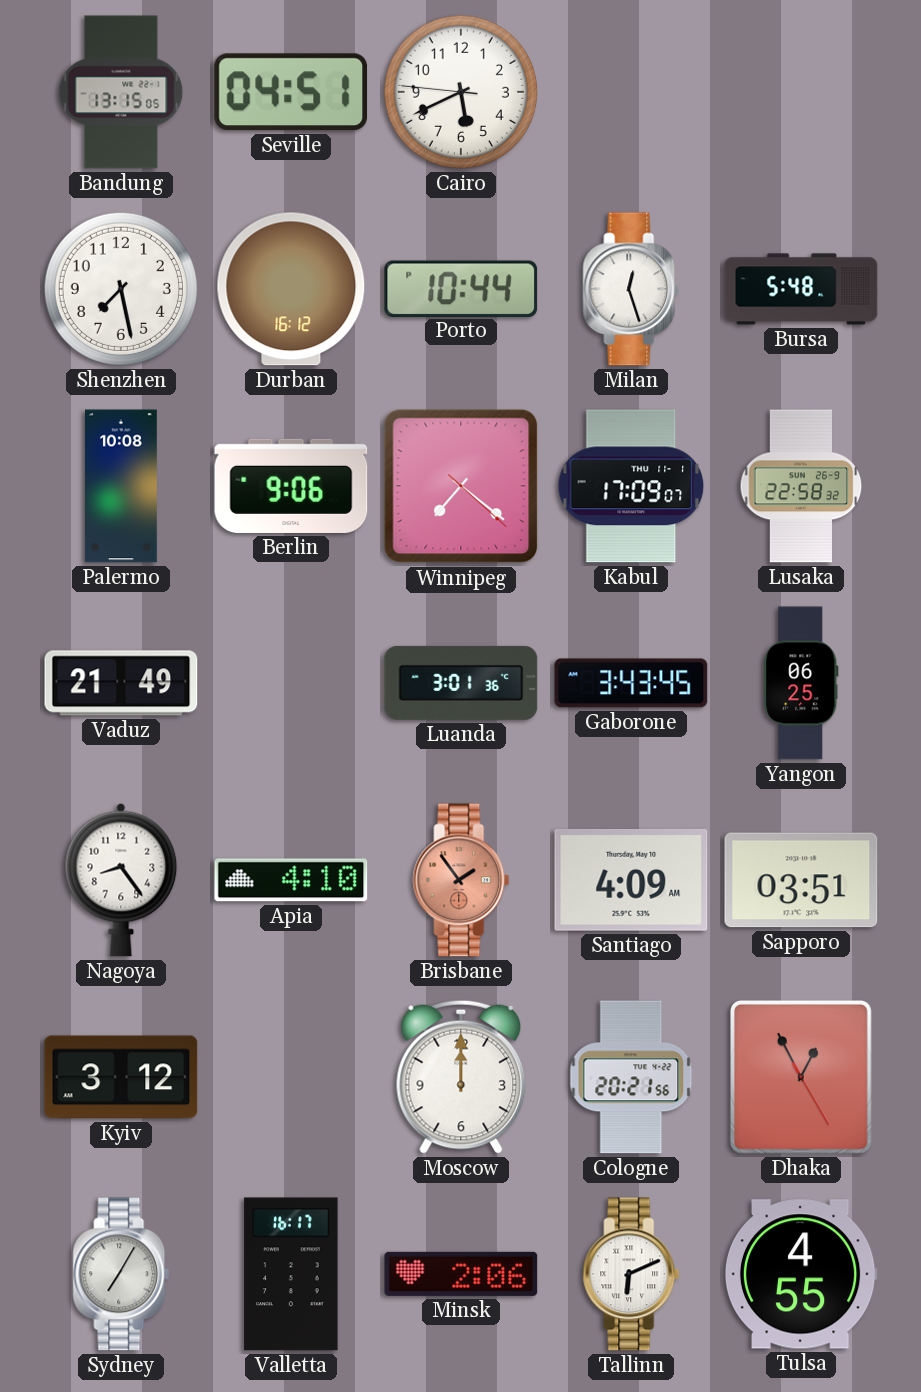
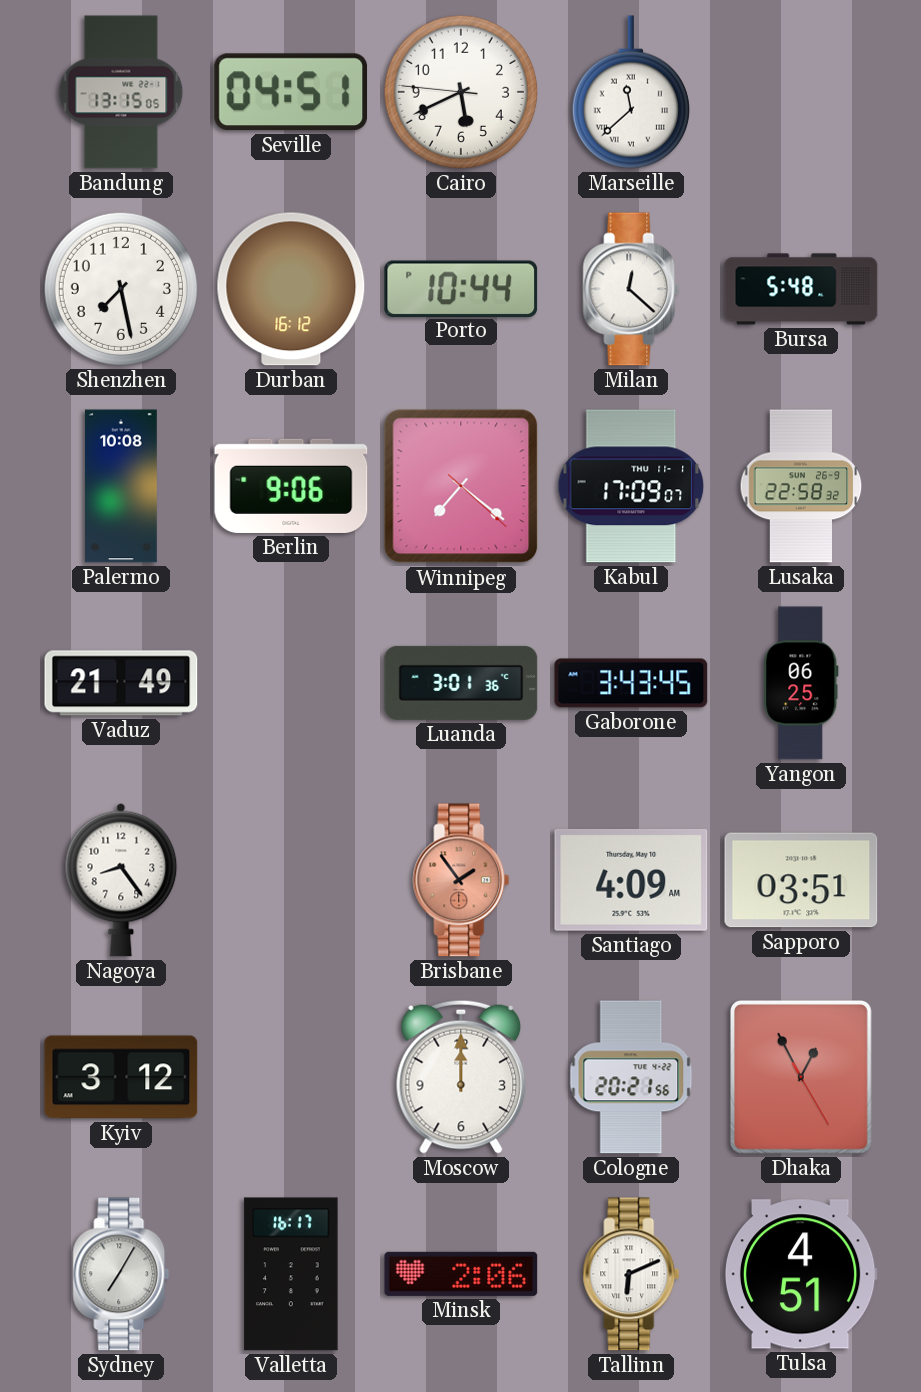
Marseille: none -> 11:38 (631, 92)
Milan: 12:27 -> 12:22 (631, 289)
Apia: 4:10 -> none (291, 880)
Tulsa: 4:55 -> 4:51 (801, 1274)
